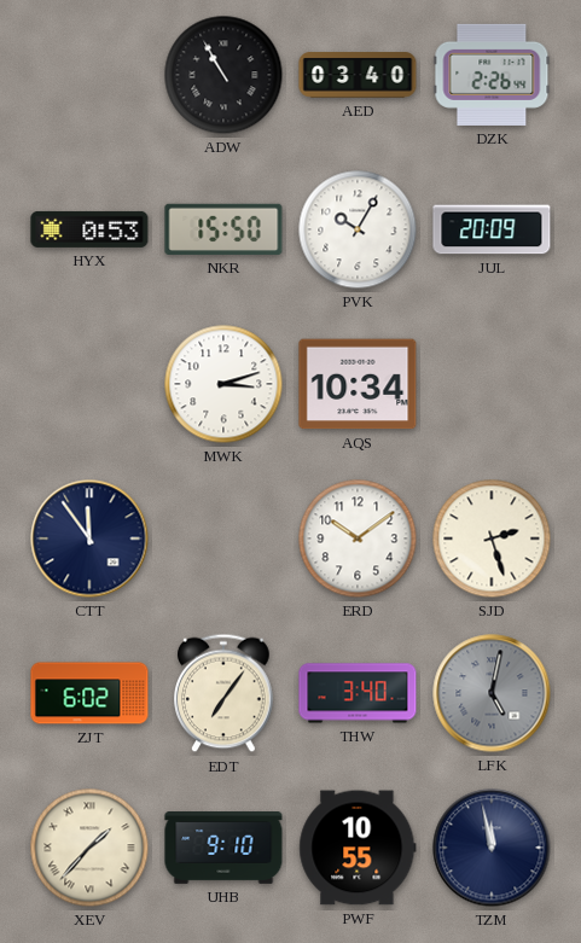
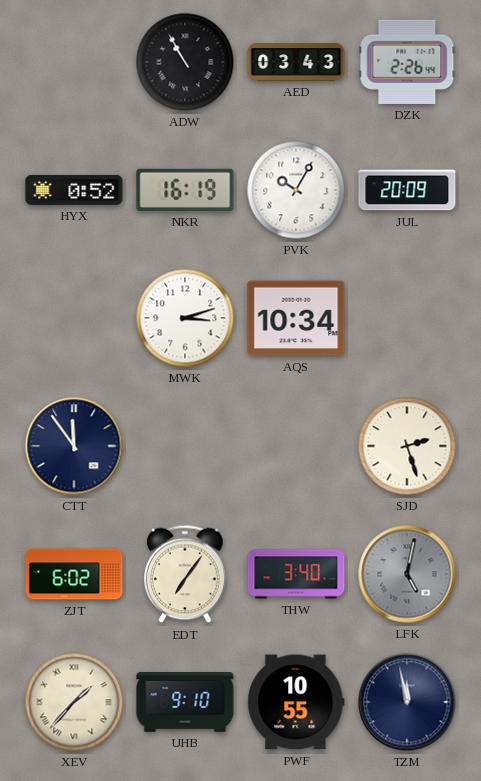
AED: 03:40 -> 03:43 (296, 62)
HYX: 0:53 -> 0:52 (74, 190)
NKR: 15:50 -> 16:19 (185, 190)
ERD: 10:09 -> none (358, 539)
